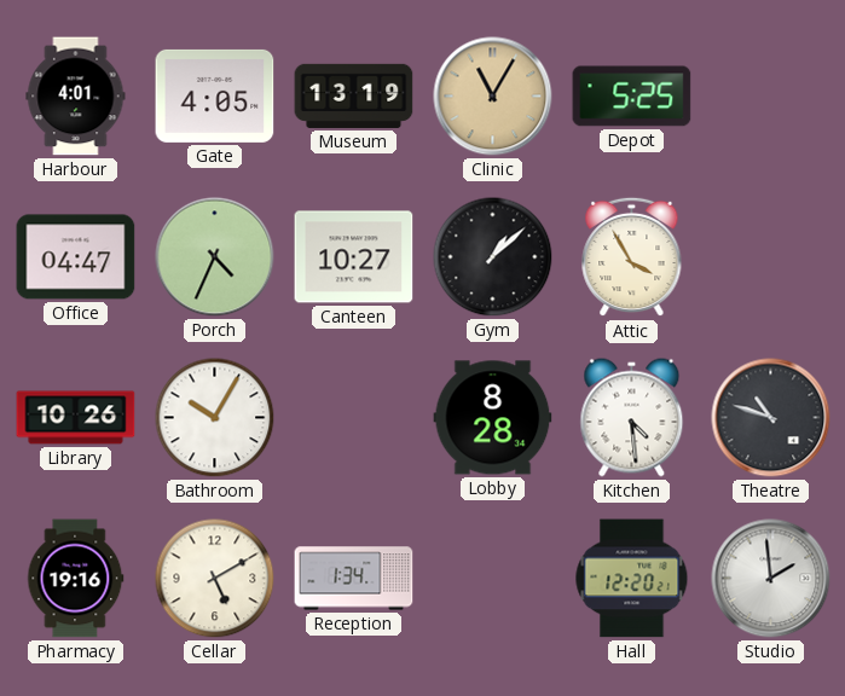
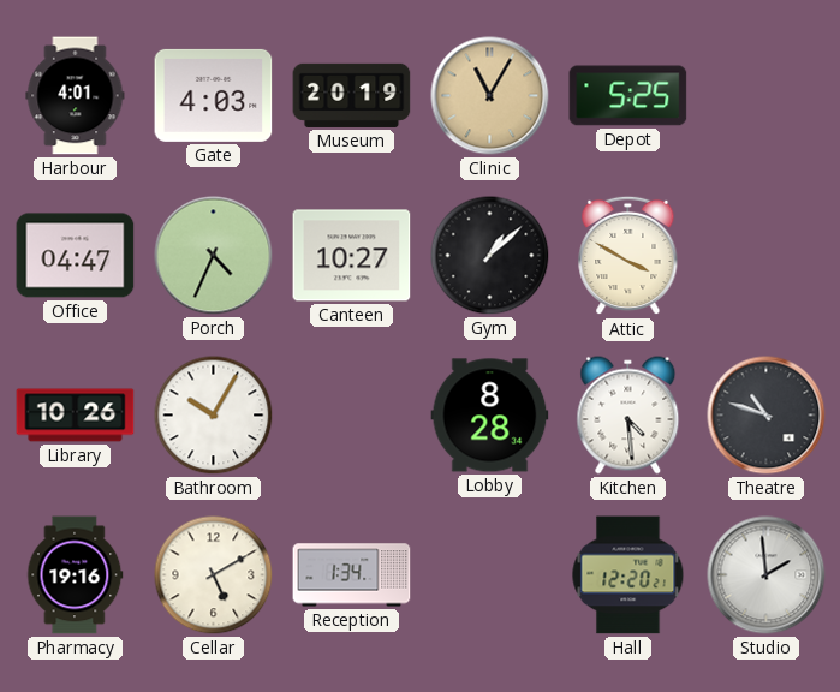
Gate: 4:05 -> 4:03 (214, 95)
Museum: 13:19 -> 20:19 (352, 95)
Attic: 3:55 -> 3:50 (628, 256)
